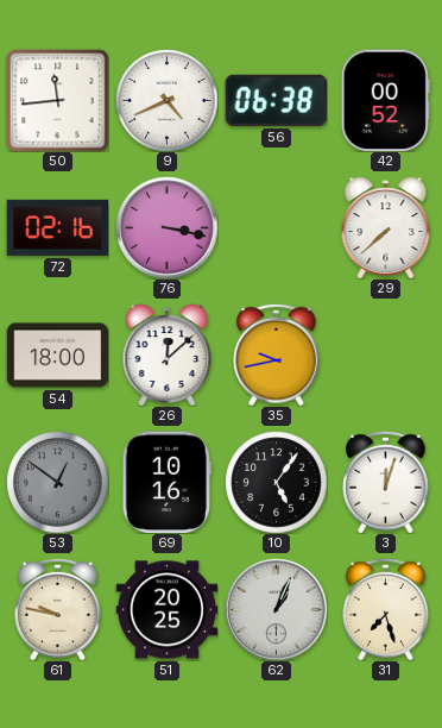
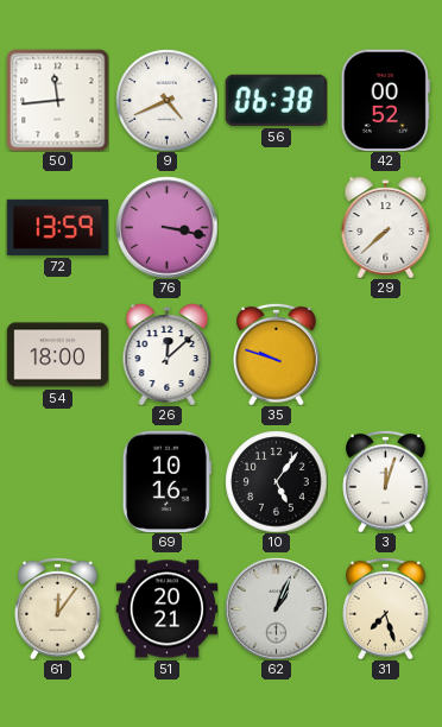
72: 02:16 -> 13:59 (57, 227)
35: 9:43 -> 9:48 (277, 354)
53: 12:51 -> none (57, 482)
61: 9:47 -> 12:06 (58, 608)
51: 20:25 -> 20:21 (166, 609)
